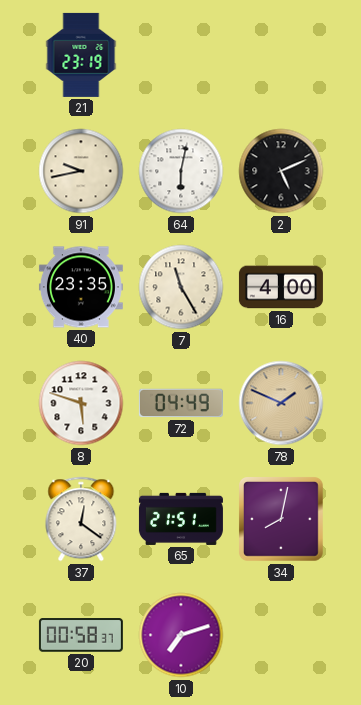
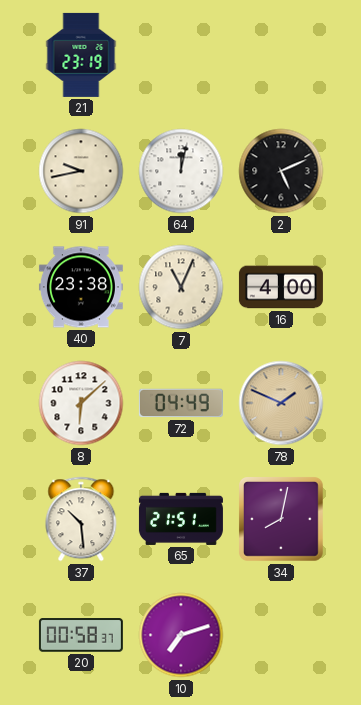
64: 6:02 -> 12:02 (181, 171)
40: 23:35 -> 23:38 (81, 287)
7: 11:25 -> 11:04 (181, 287)
8: 5:48 -> 6:08 (81, 403)
37: 12:21 -> 10:29 (81, 519)
